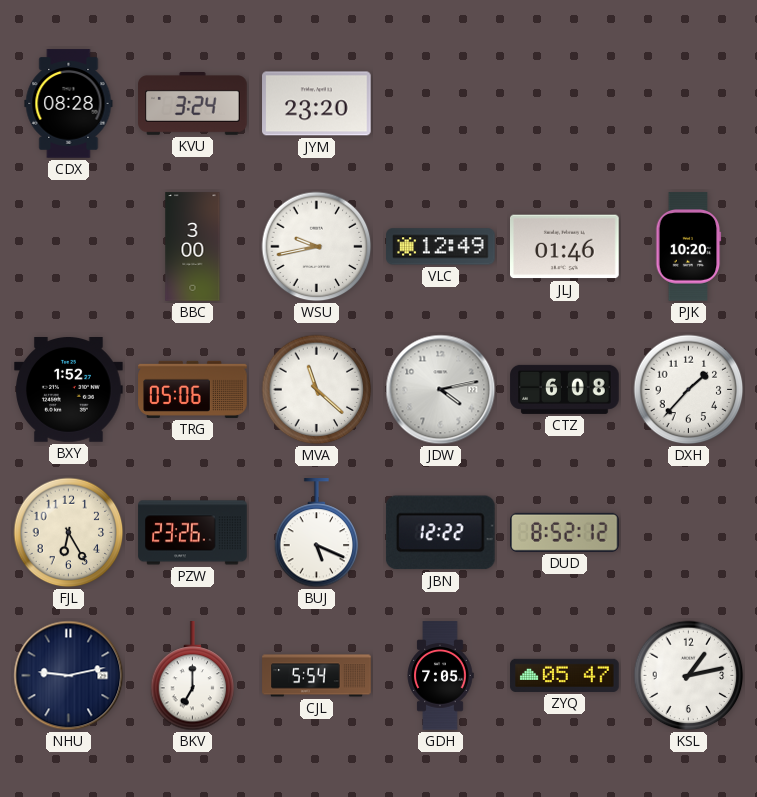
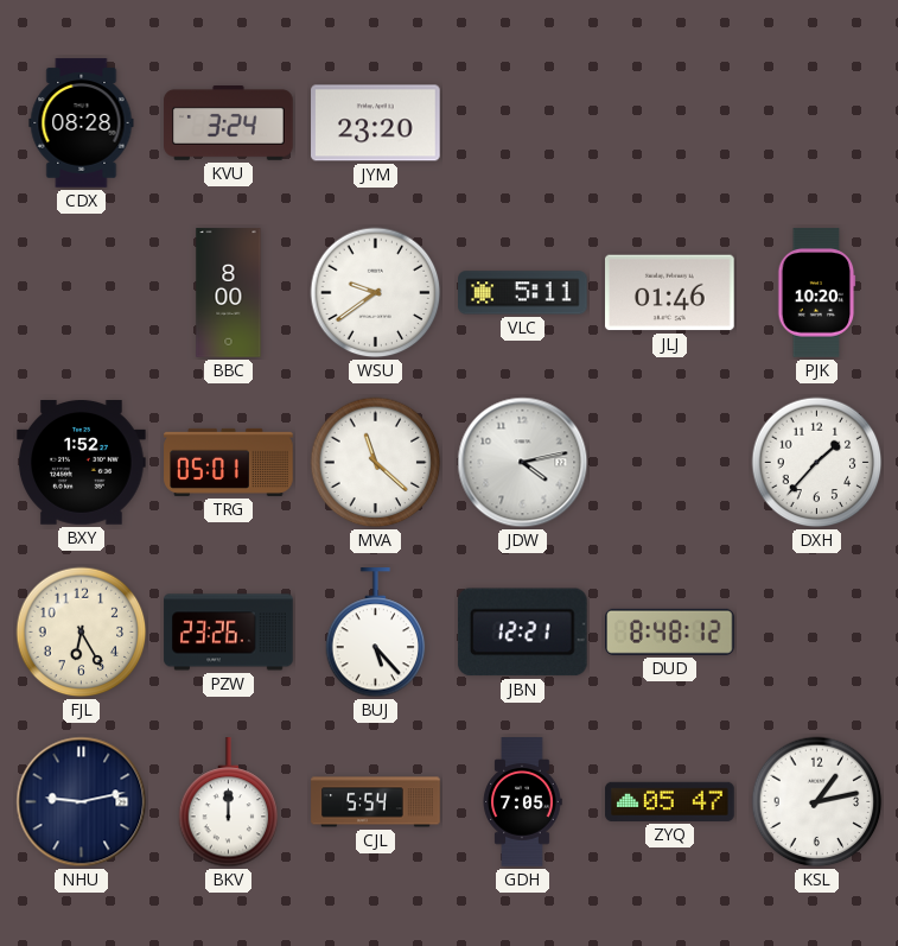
BBC: 3:00 -> 8:00 (229, 293)
WSU: 9:43 -> 9:39 (376, 293)
VLC: 12:49 -> 5:11 (523, 293)
TRG: 05:06 -> 05:01 (229, 462)
CTZ: 6:08 -> none (565, 389)
BUJ: 5:19 -> 5:23 (376, 633)
JBN: 12:22 -> 12:21 (522, 633)
DUD: 8:52 -> 8:48 (670, 631)
BKV: 7:00 -> 12:00 (229, 802)
